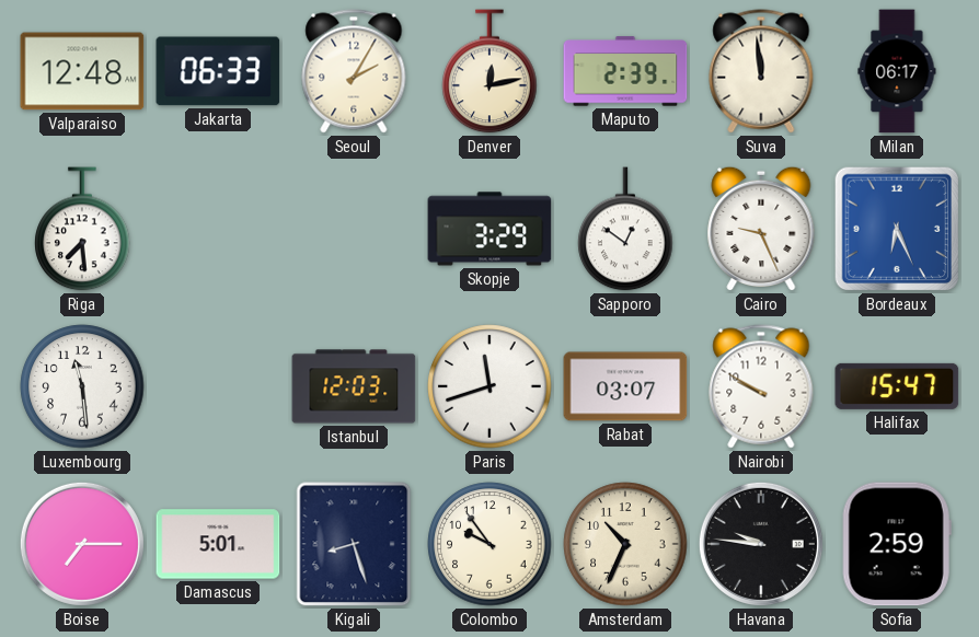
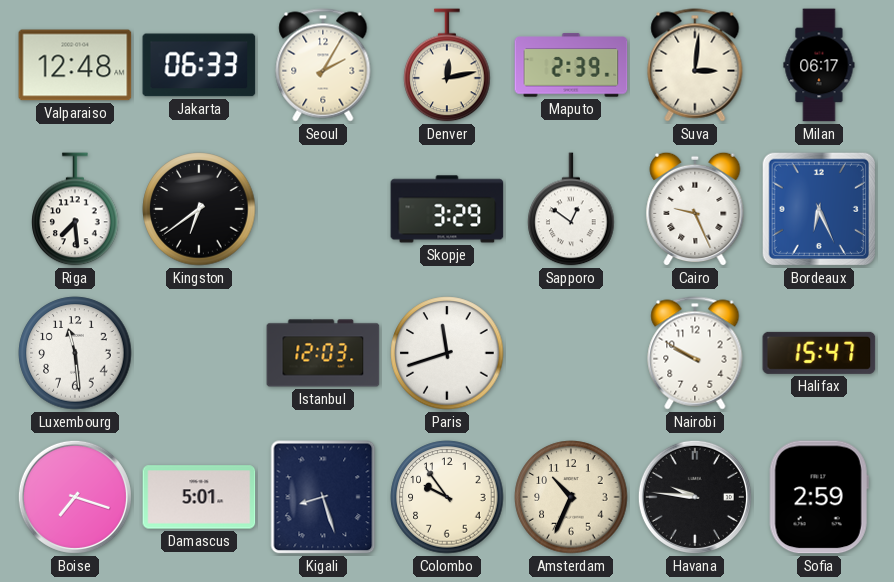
Suva: 11:59 -> 3:01 (695, 65)
Kingston: none -> 6:39 (199, 209)
Rabat: 03:07 -> none (625, 386)
Boise: 7:15 -> 7:18 (75, 497)
